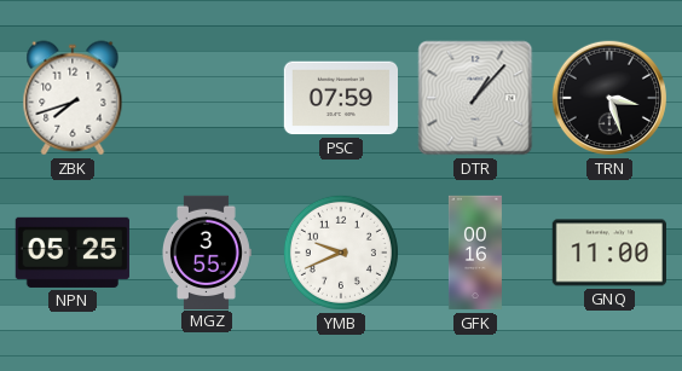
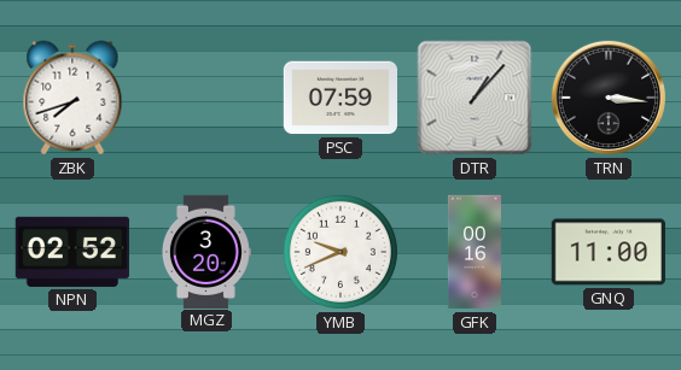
TRN: 3:27 -> 3:16 (609, 98)
NPN: 05:25 -> 02:52 (72, 252)
MGZ: 3:55 -> 3:20 (205, 251)
